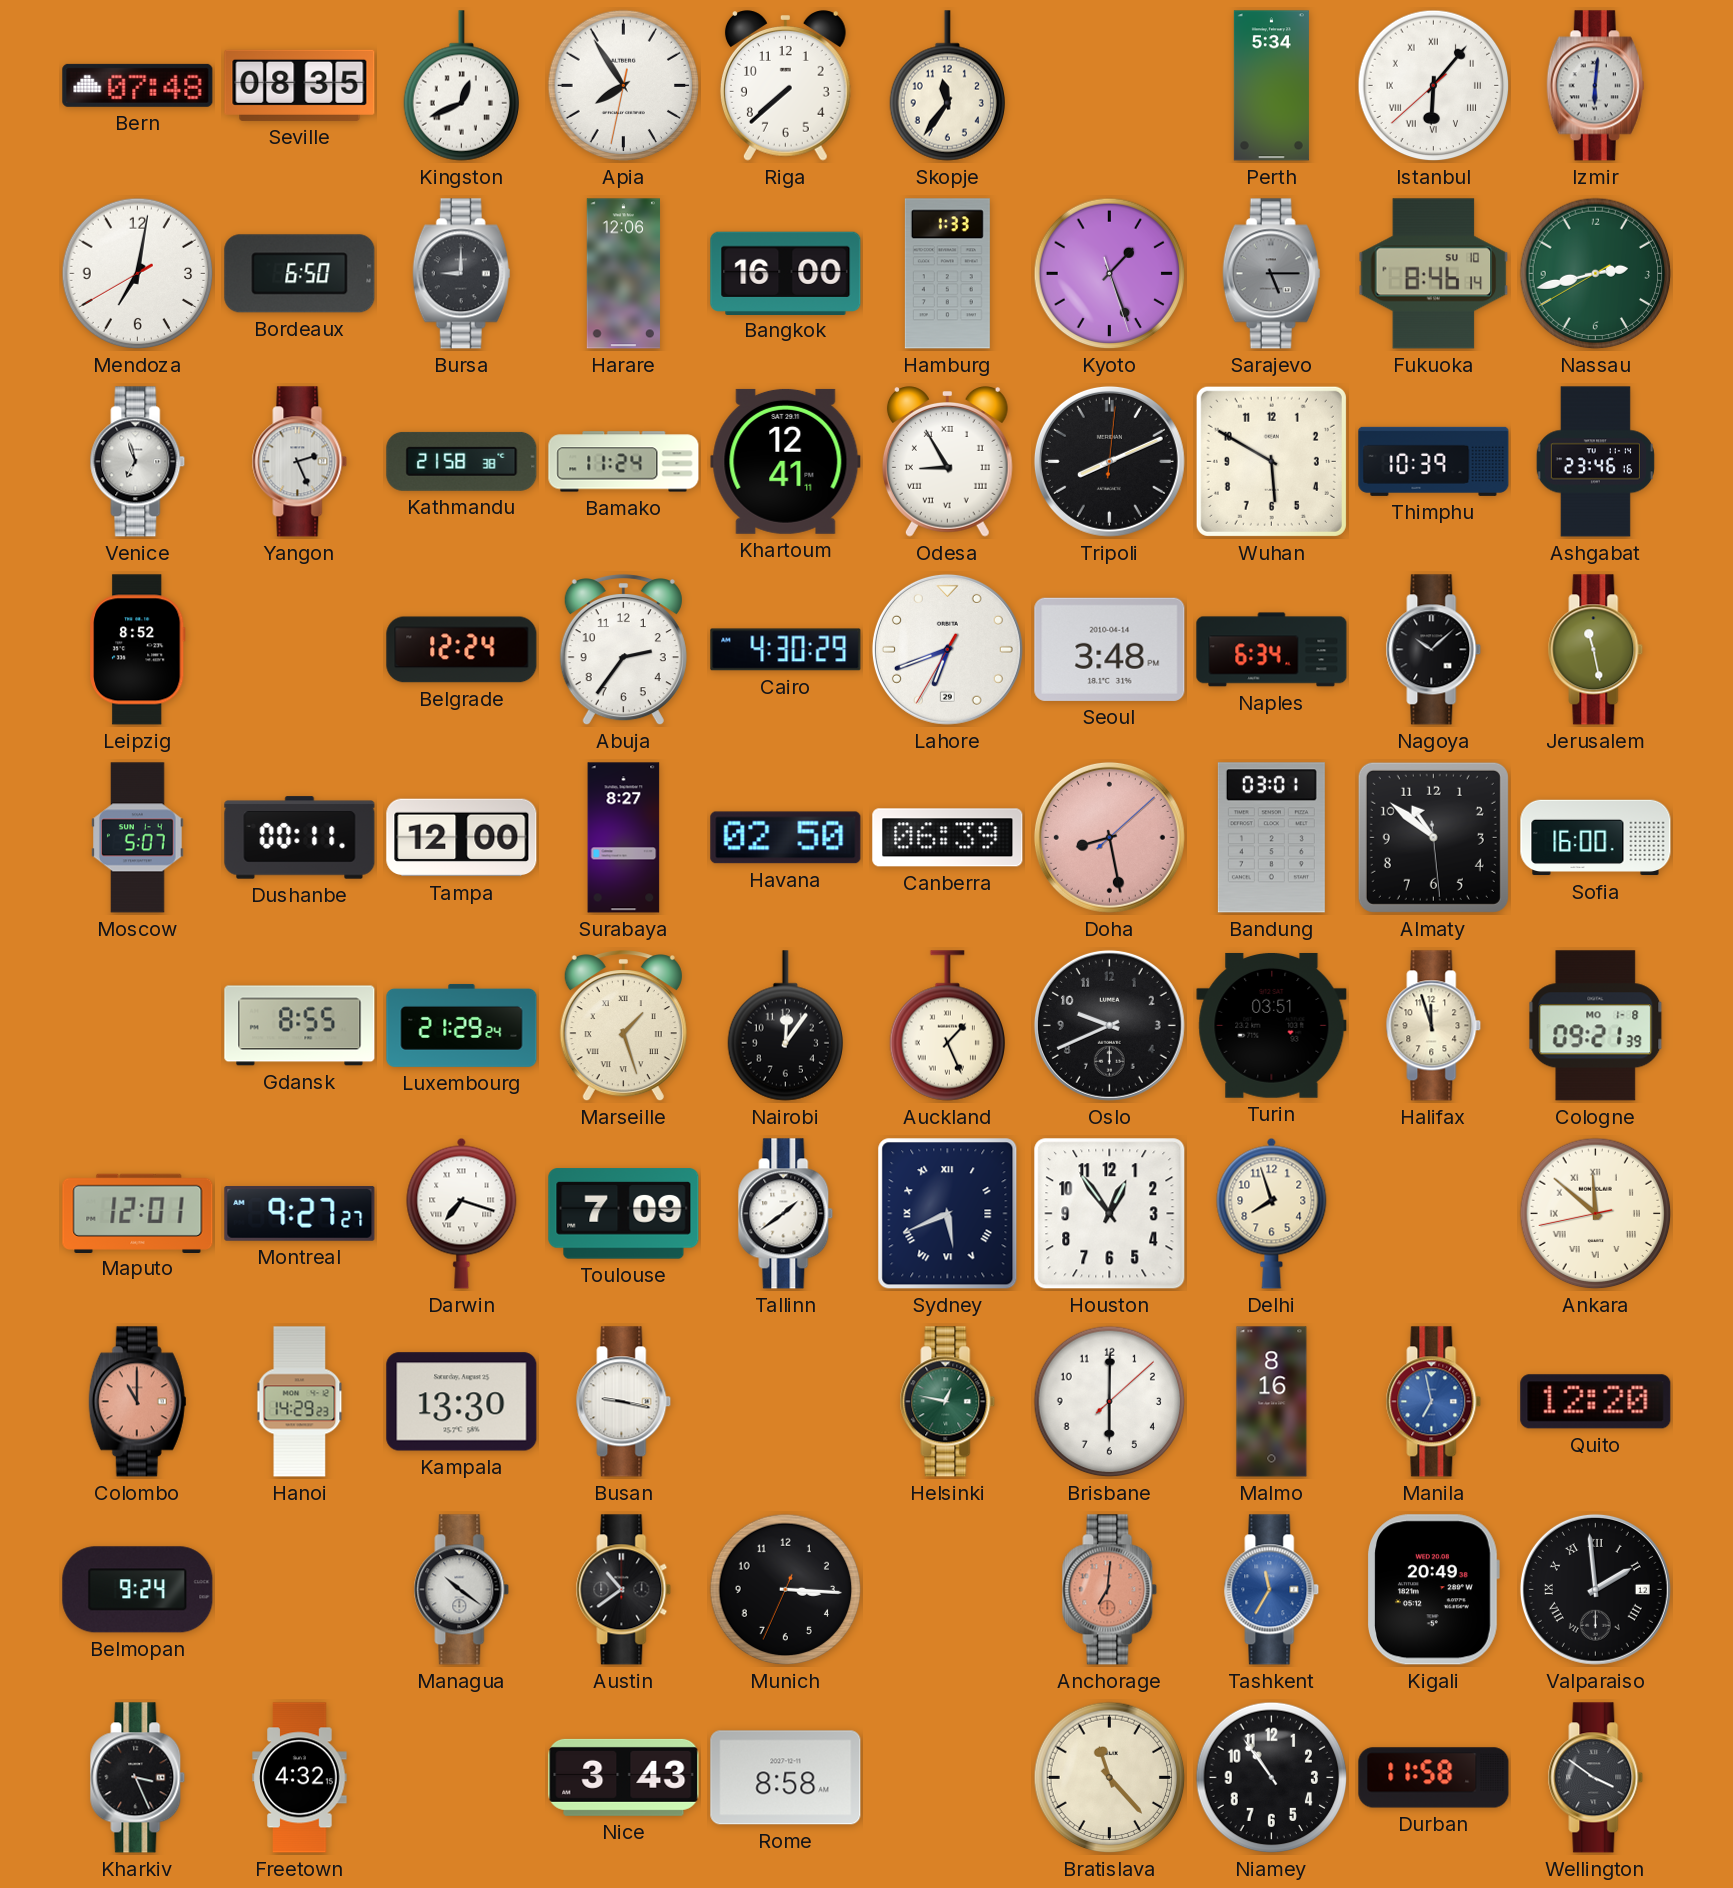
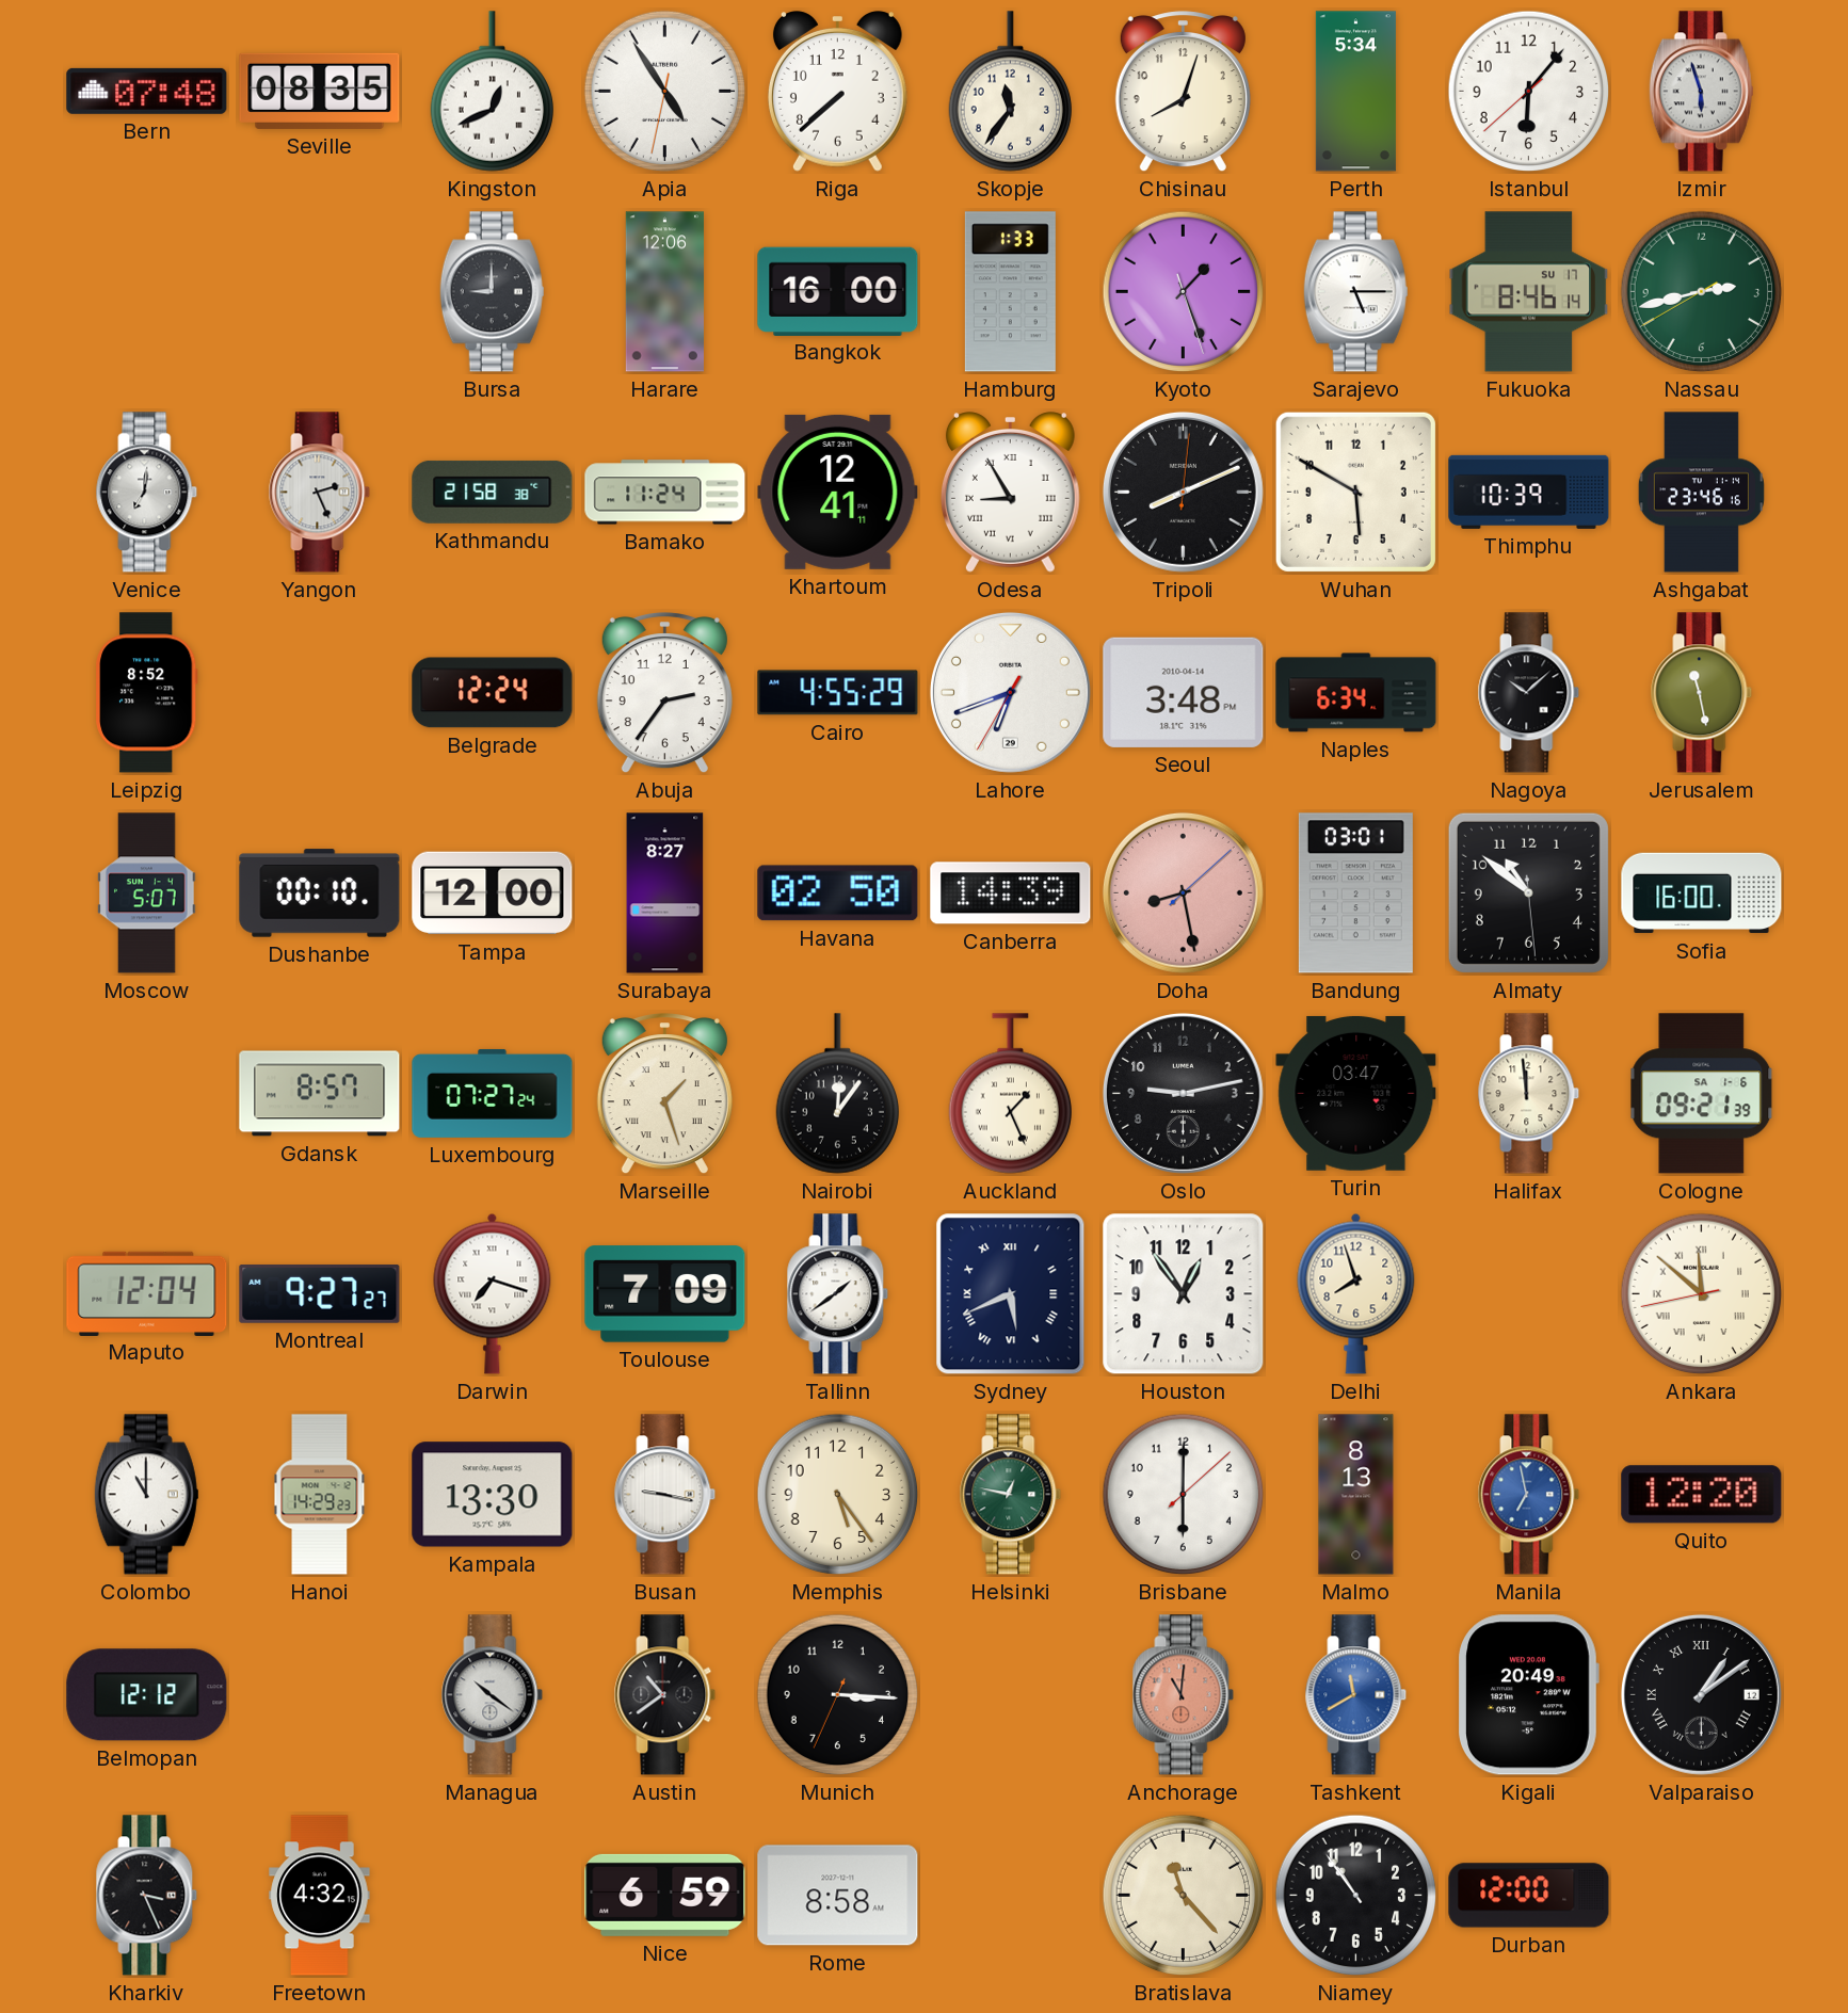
Apia: 7:54 -> 4:54 (665, 92)
Chisinau: none -> 8:03 (1183, 92)
Istanbul numerals: Roman -> Arabic (1529, 92)
Izmir: 6:01 -> 5:57 (1701, 92)
Mendoza: 7:01 -> none (138, 274)
Bordeaux: 6:50 -> none (300, 274)
Sarajevo dial: grey -> white (1355, 292)
Fukuoka date: SU 10 -> SU 17 (1529, 292)
Venice: 6:57 -> 7:01 (147, 493)
Cairo: 4:30 -> 4:55 (838, 693)
Dushanbe: 00:11 -> 00:10 (320, 893)
Canberra: 06:39 -> 14:39 (1011, 893)
Gdansk: 8:55 -> 8:57 (320, 1094)
Luxembourg: 21:29 -> 07:27 (493, 1093)
Oslo: 9:41 -> 9:13 (1183, 1093)
Turin: 03:51 -> 03:47 (1356, 1093)
Halifax: 11:57 -> 11:59 (1529, 1094)
Cologne date: MO 1-8 -> SA 1-6 (1702, 1094)
Maputo: 12:01 -> 12:04 (147, 1293)
Colombo dial: salmon -> white (146, 1495)
Memphis: none -> 5:24 (838, 1495)
Malmo: 8:16 -> 8:13 (1356, 1495)
Belmopan: 9:24 -> 12:12 (147, 1695)
Anchorage: 7:01 -> 11:01 (1184, 1695)
Tashkent: 11:35 -> 11:40 (1356, 1695)
Valparaiso: 1:59 -> 1:09 (1701, 1694)
Nice: 3:43 -> 6:59 (665, 1895)
Durban: 11:58 -> 12:00 (1529, 1896)
Wellington: 3:51 -> none (1596, 1778)
